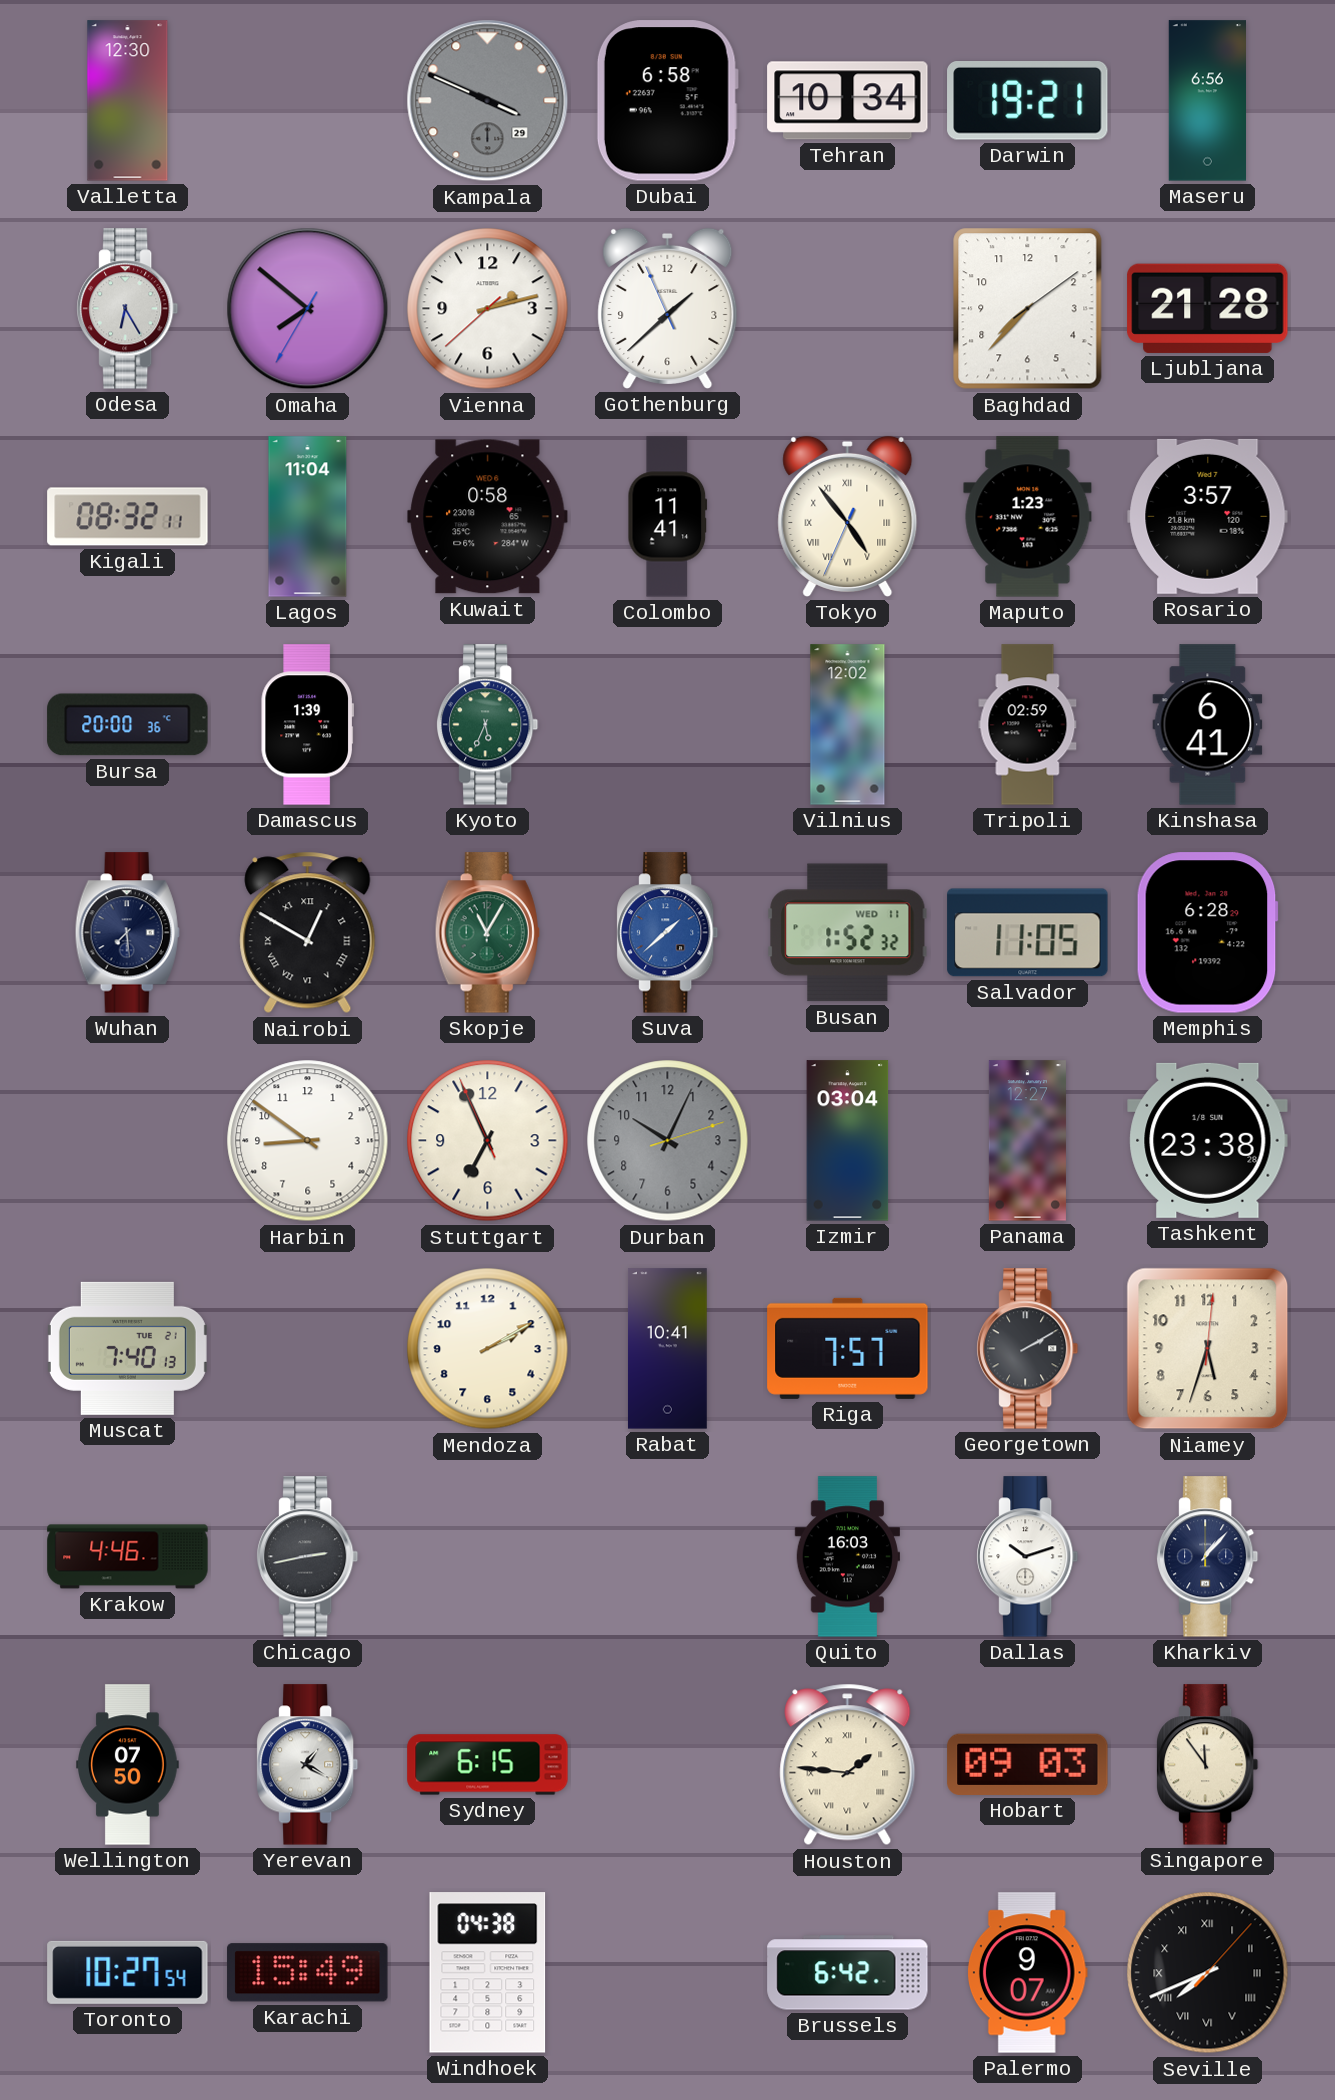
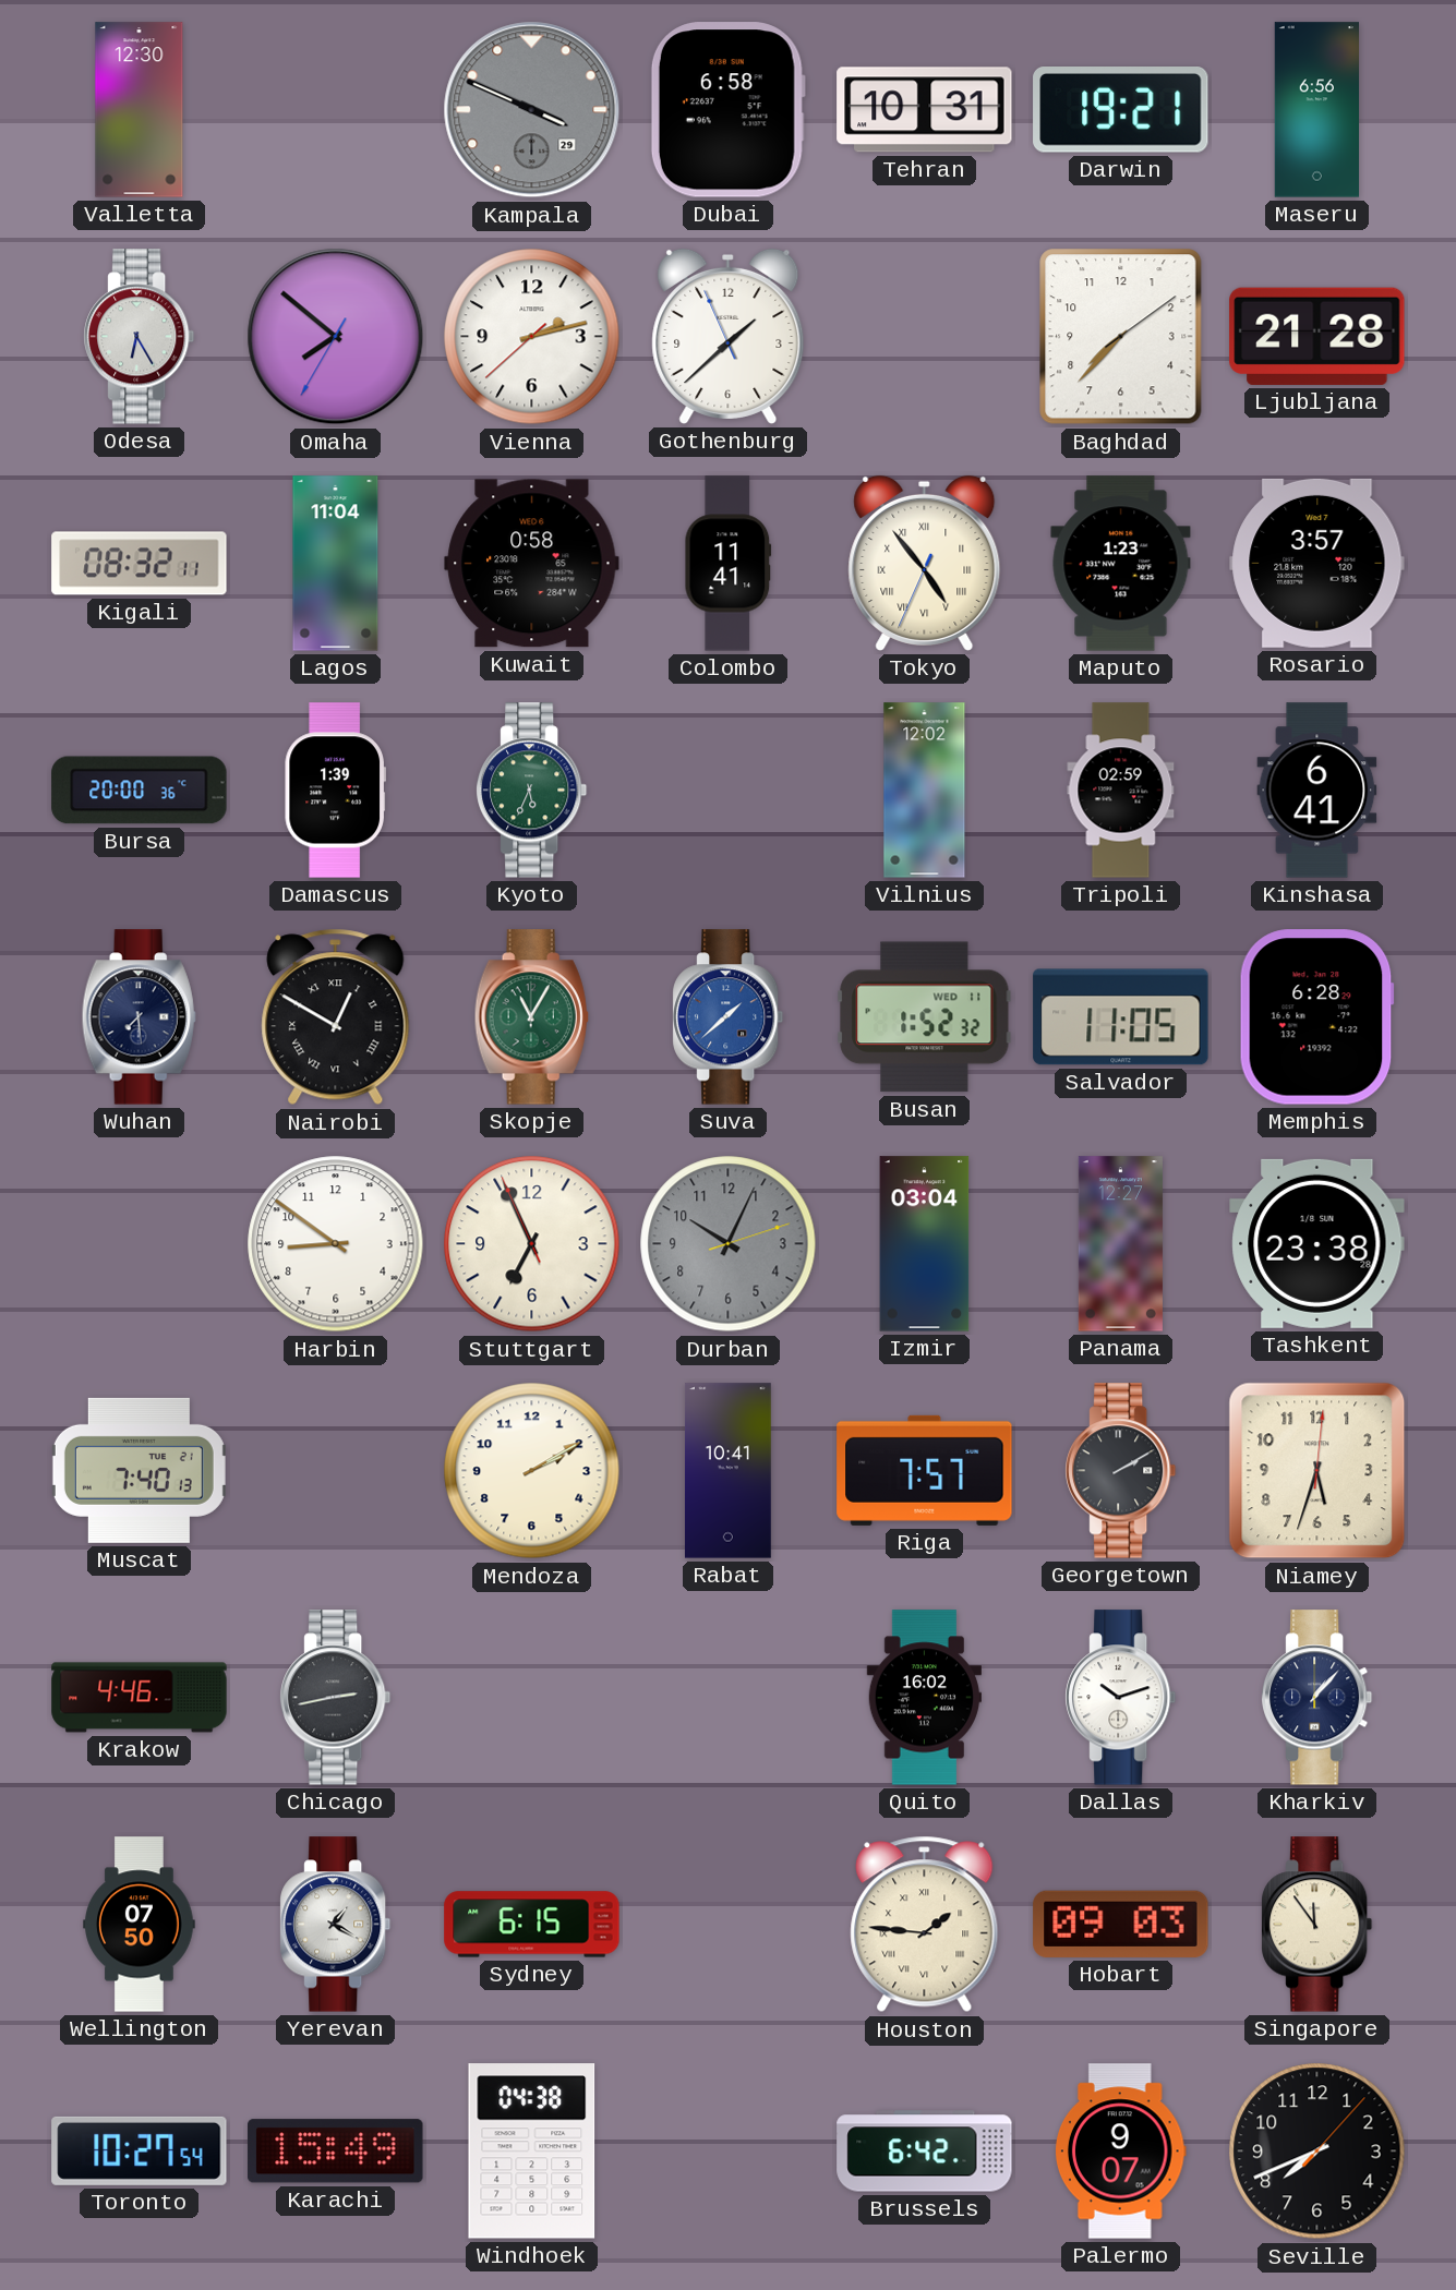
Tehran: 10:34 -> 10:31 (925, 110)
Quito: 16:03 -> 16:02 (924, 1698)
Seville numerals: Roman -> Arabic (1317, 2152)
